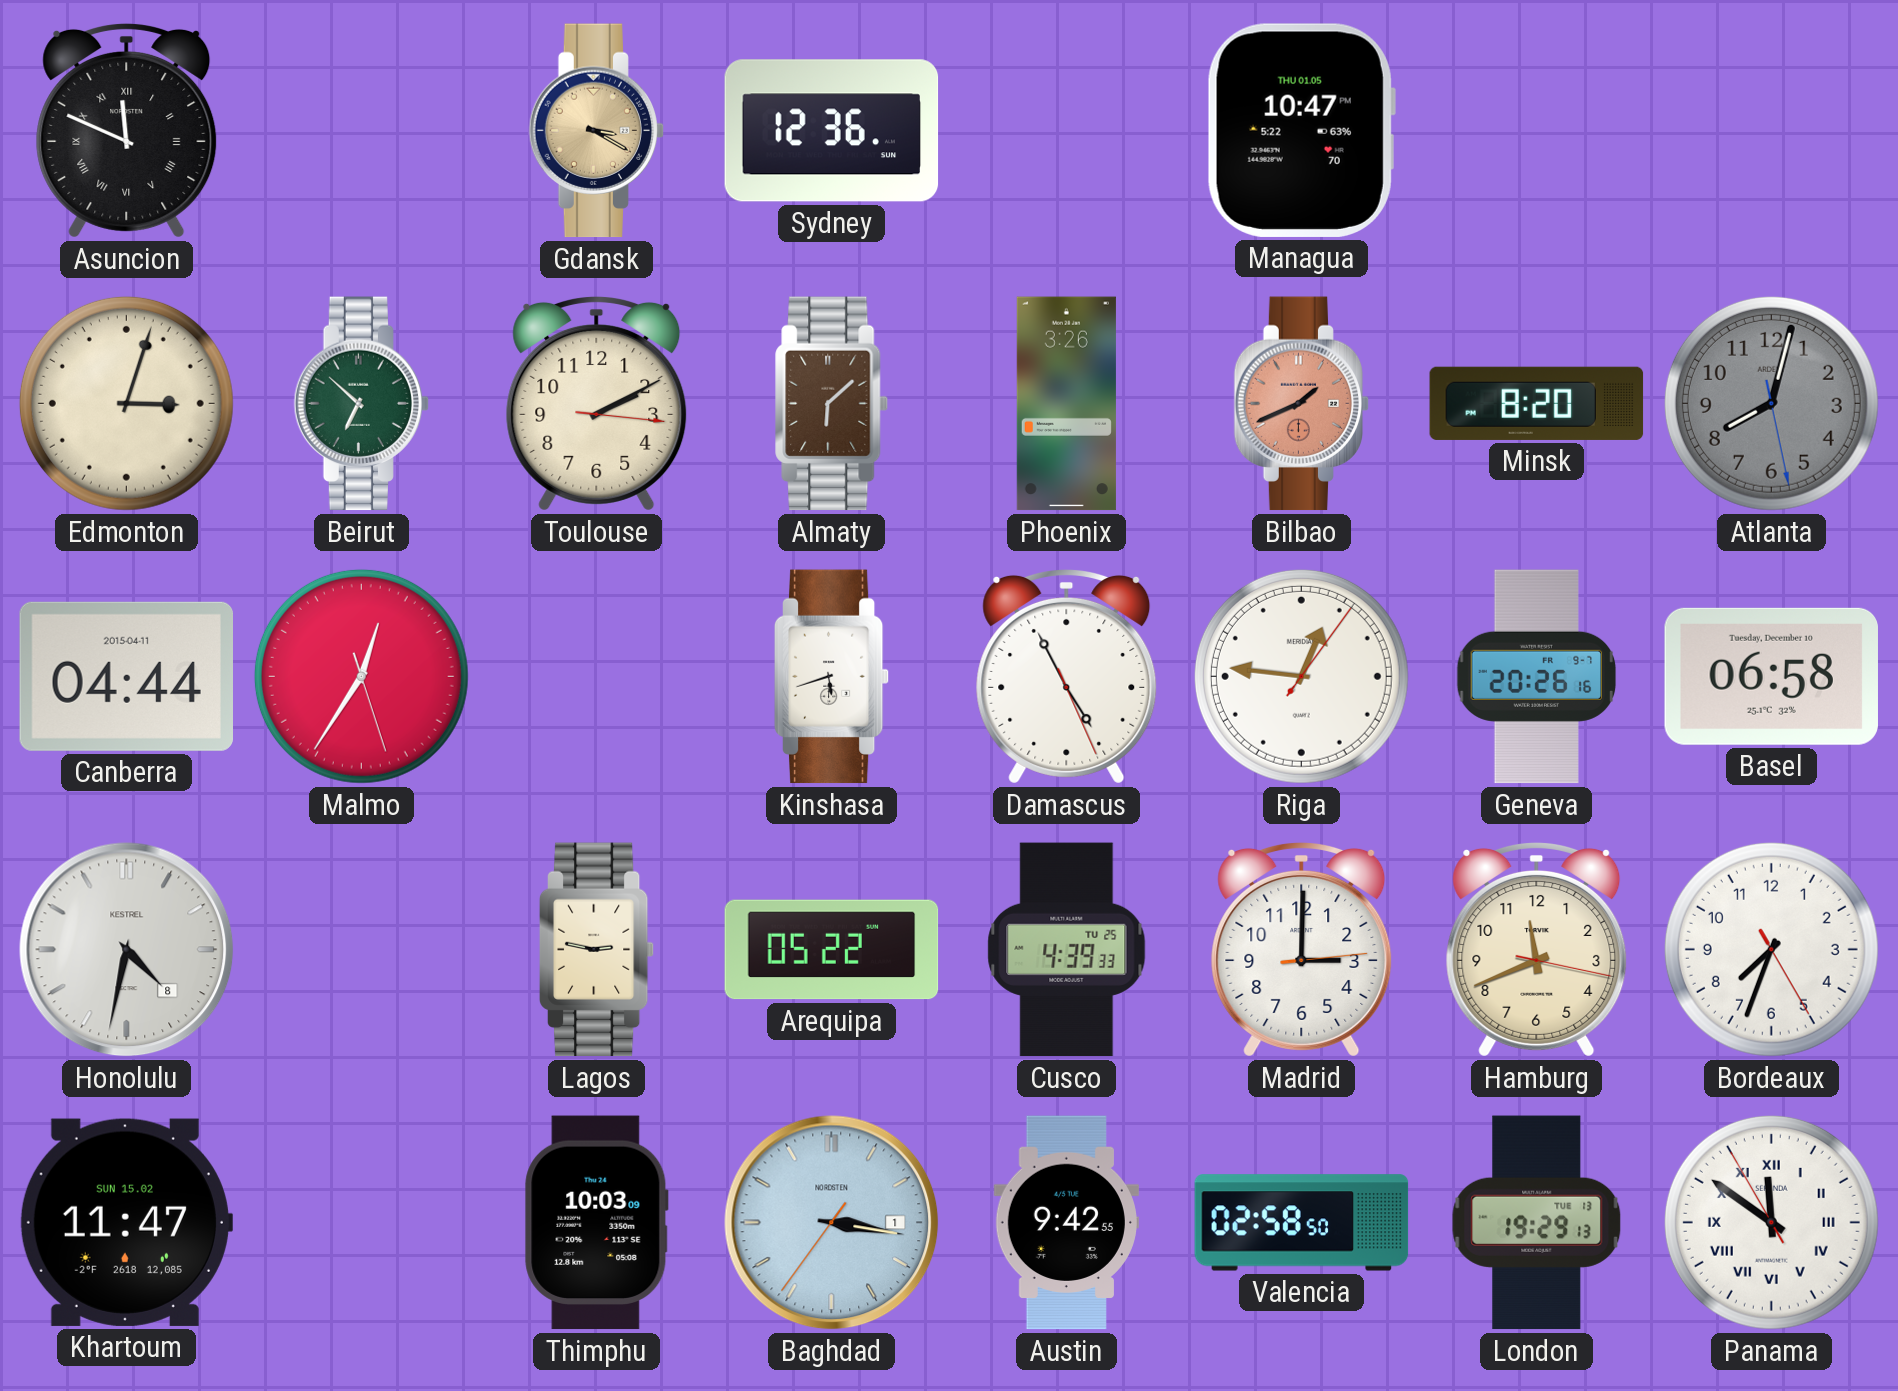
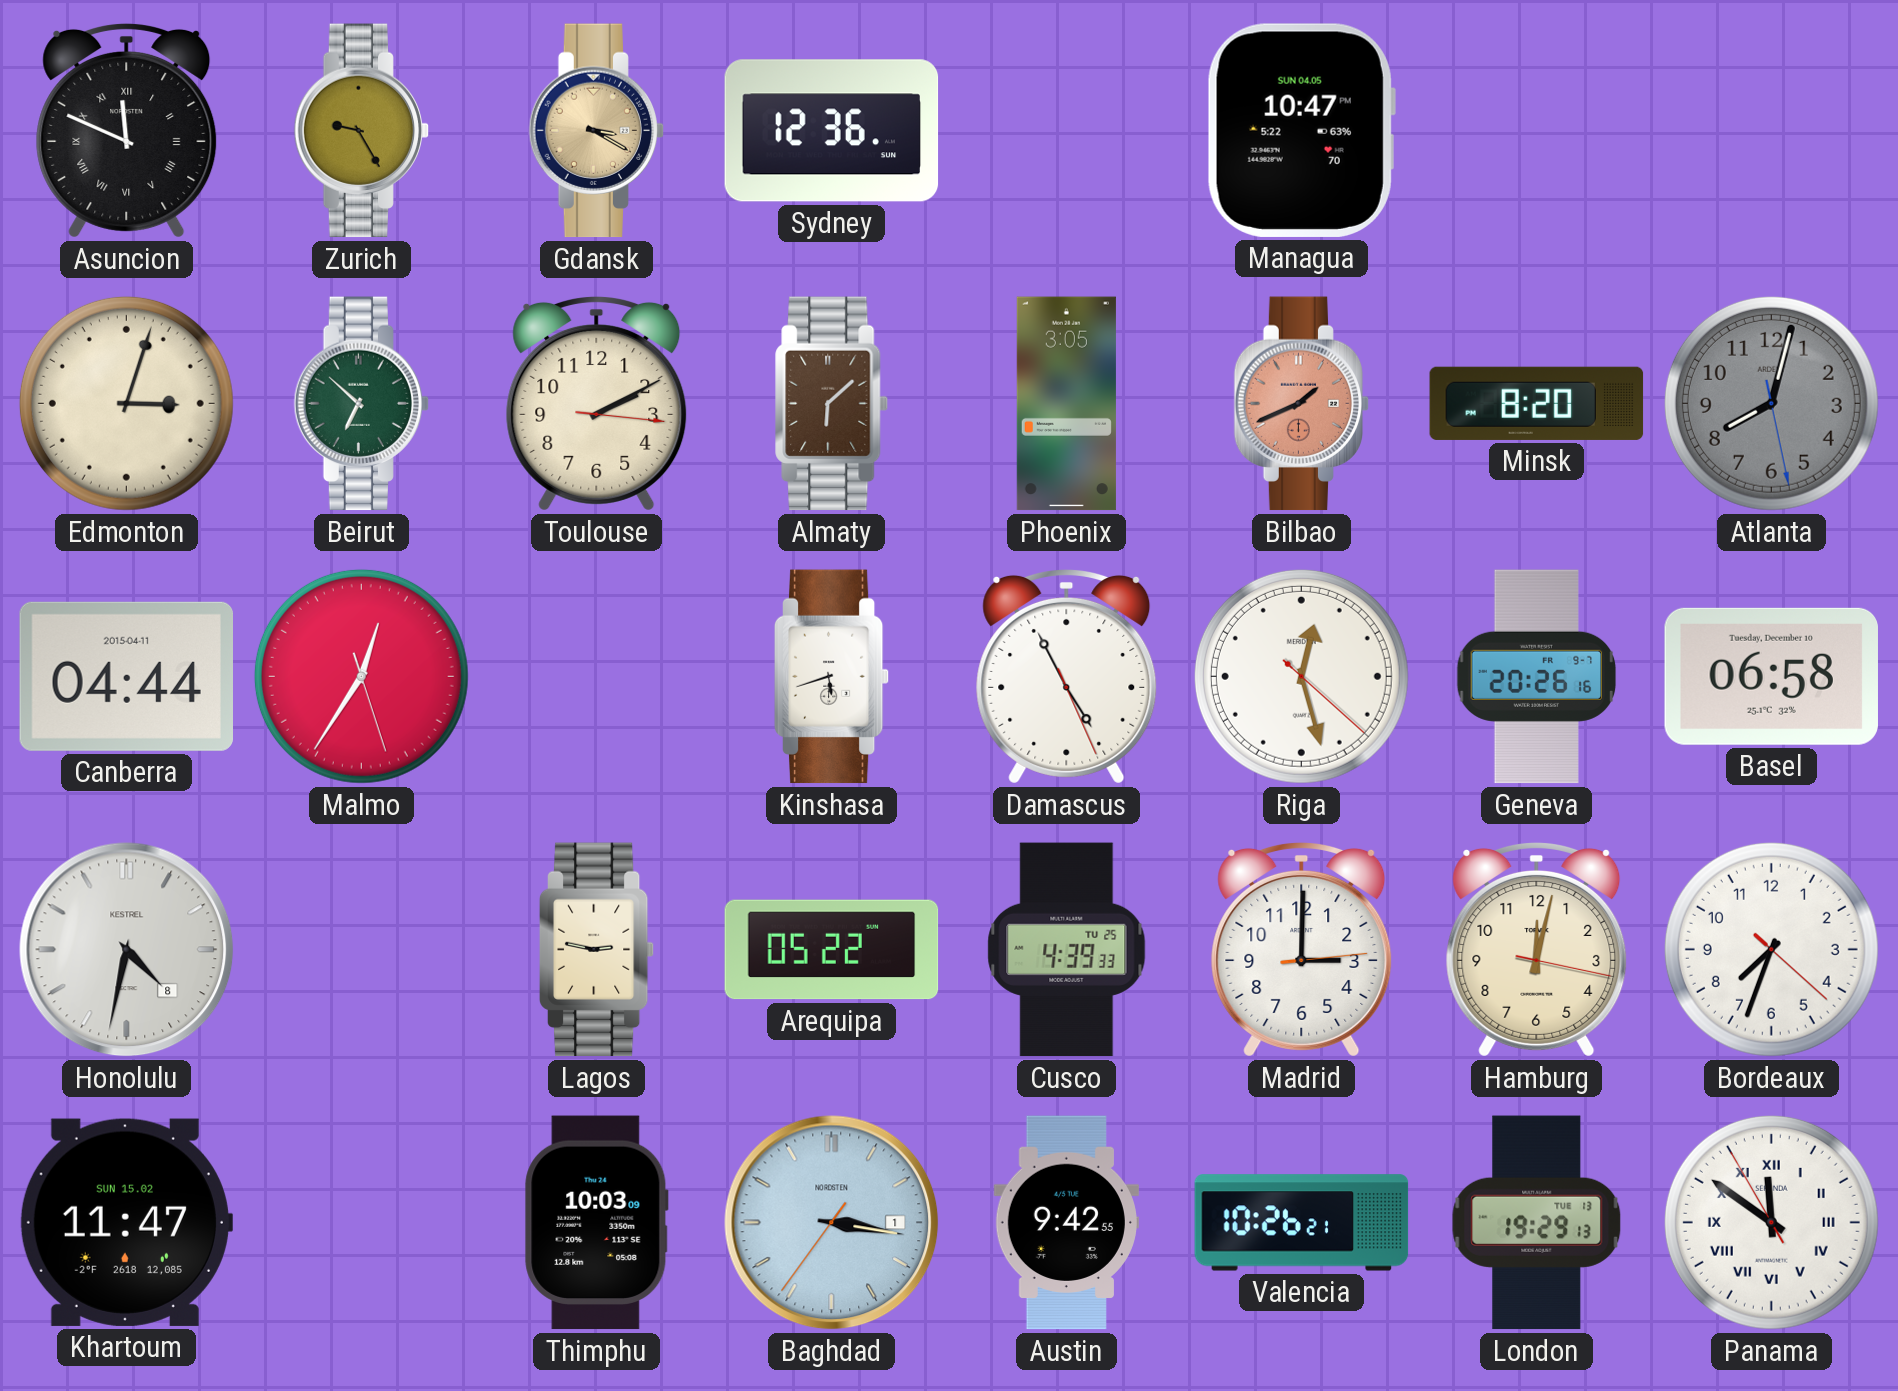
Zurich: none -> 9:25 (362, 131)
Managua date: THU 01.05 -> SUN 04.05 (1301, 130)
Phoenix: 3:26 -> 3:05 (1066, 404)
Riga: 12:46 -> 12:27 (1301, 676)
Hamburg: 11:41 -> 12:02 (1537, 949)
Bordeaux: 7:33:25 -> 7:33:22 (1771, 949)
Valencia: 02:58 -> 10:26 (1302, 1223)
